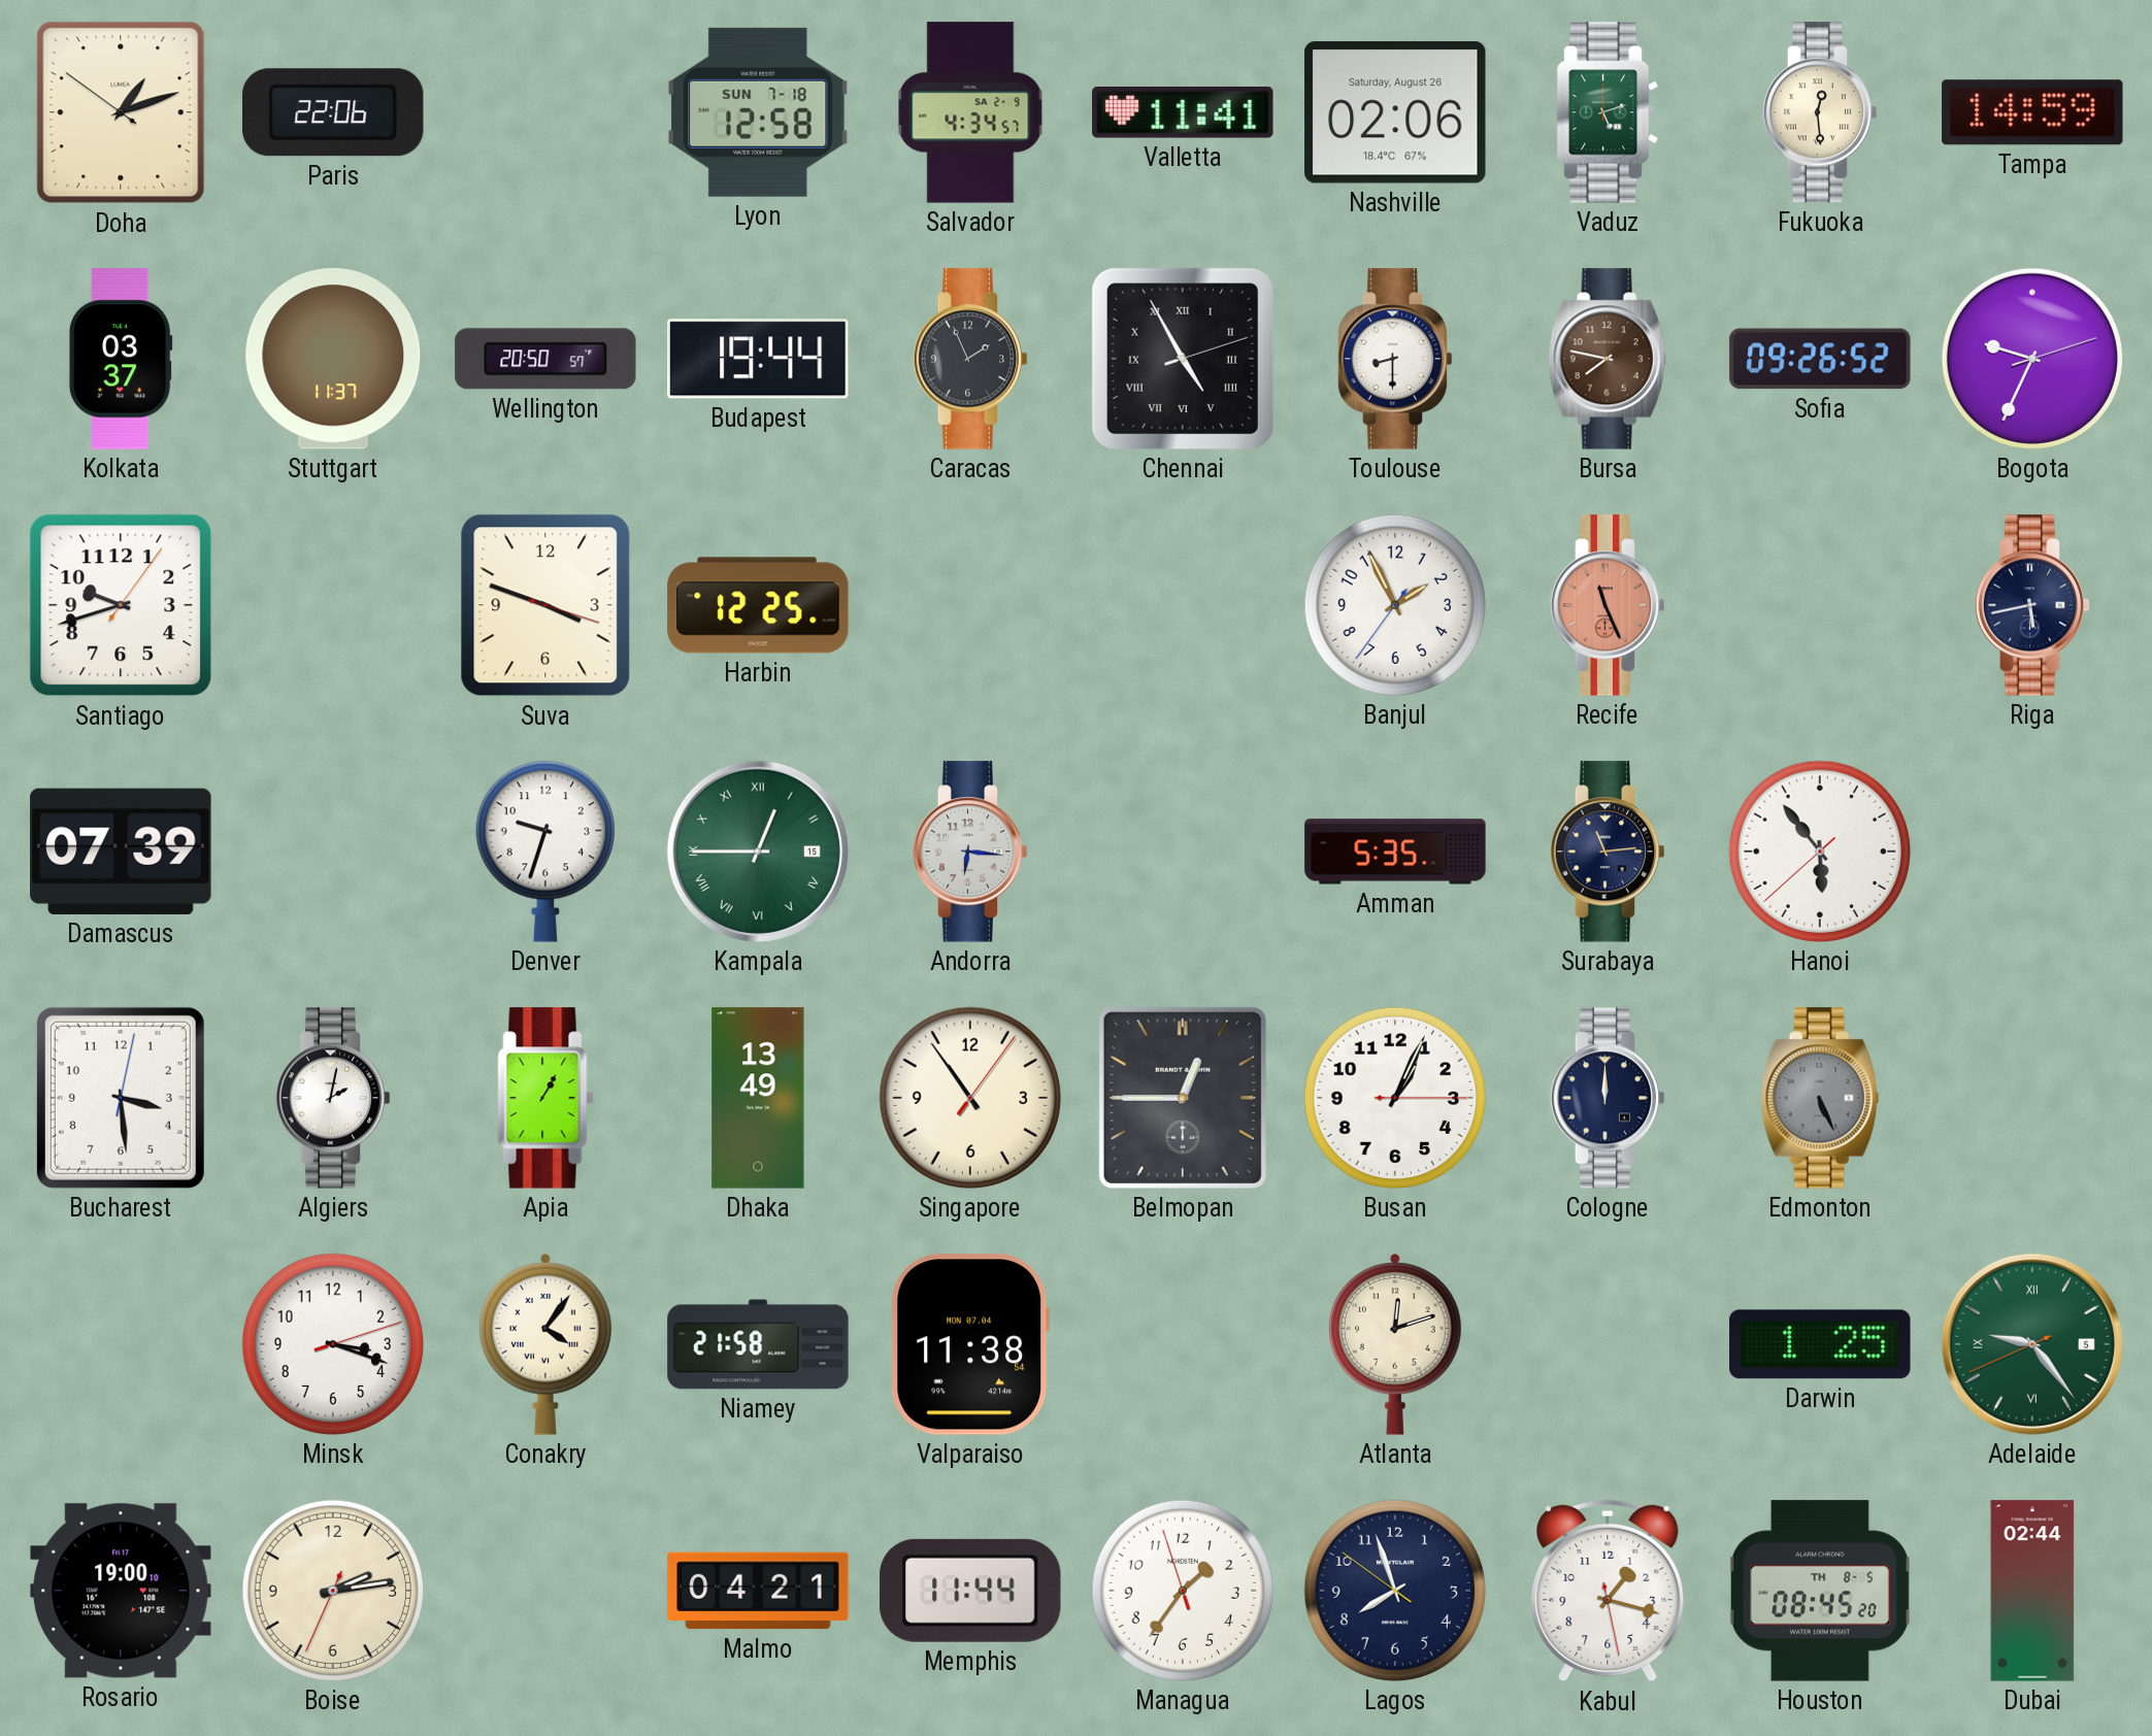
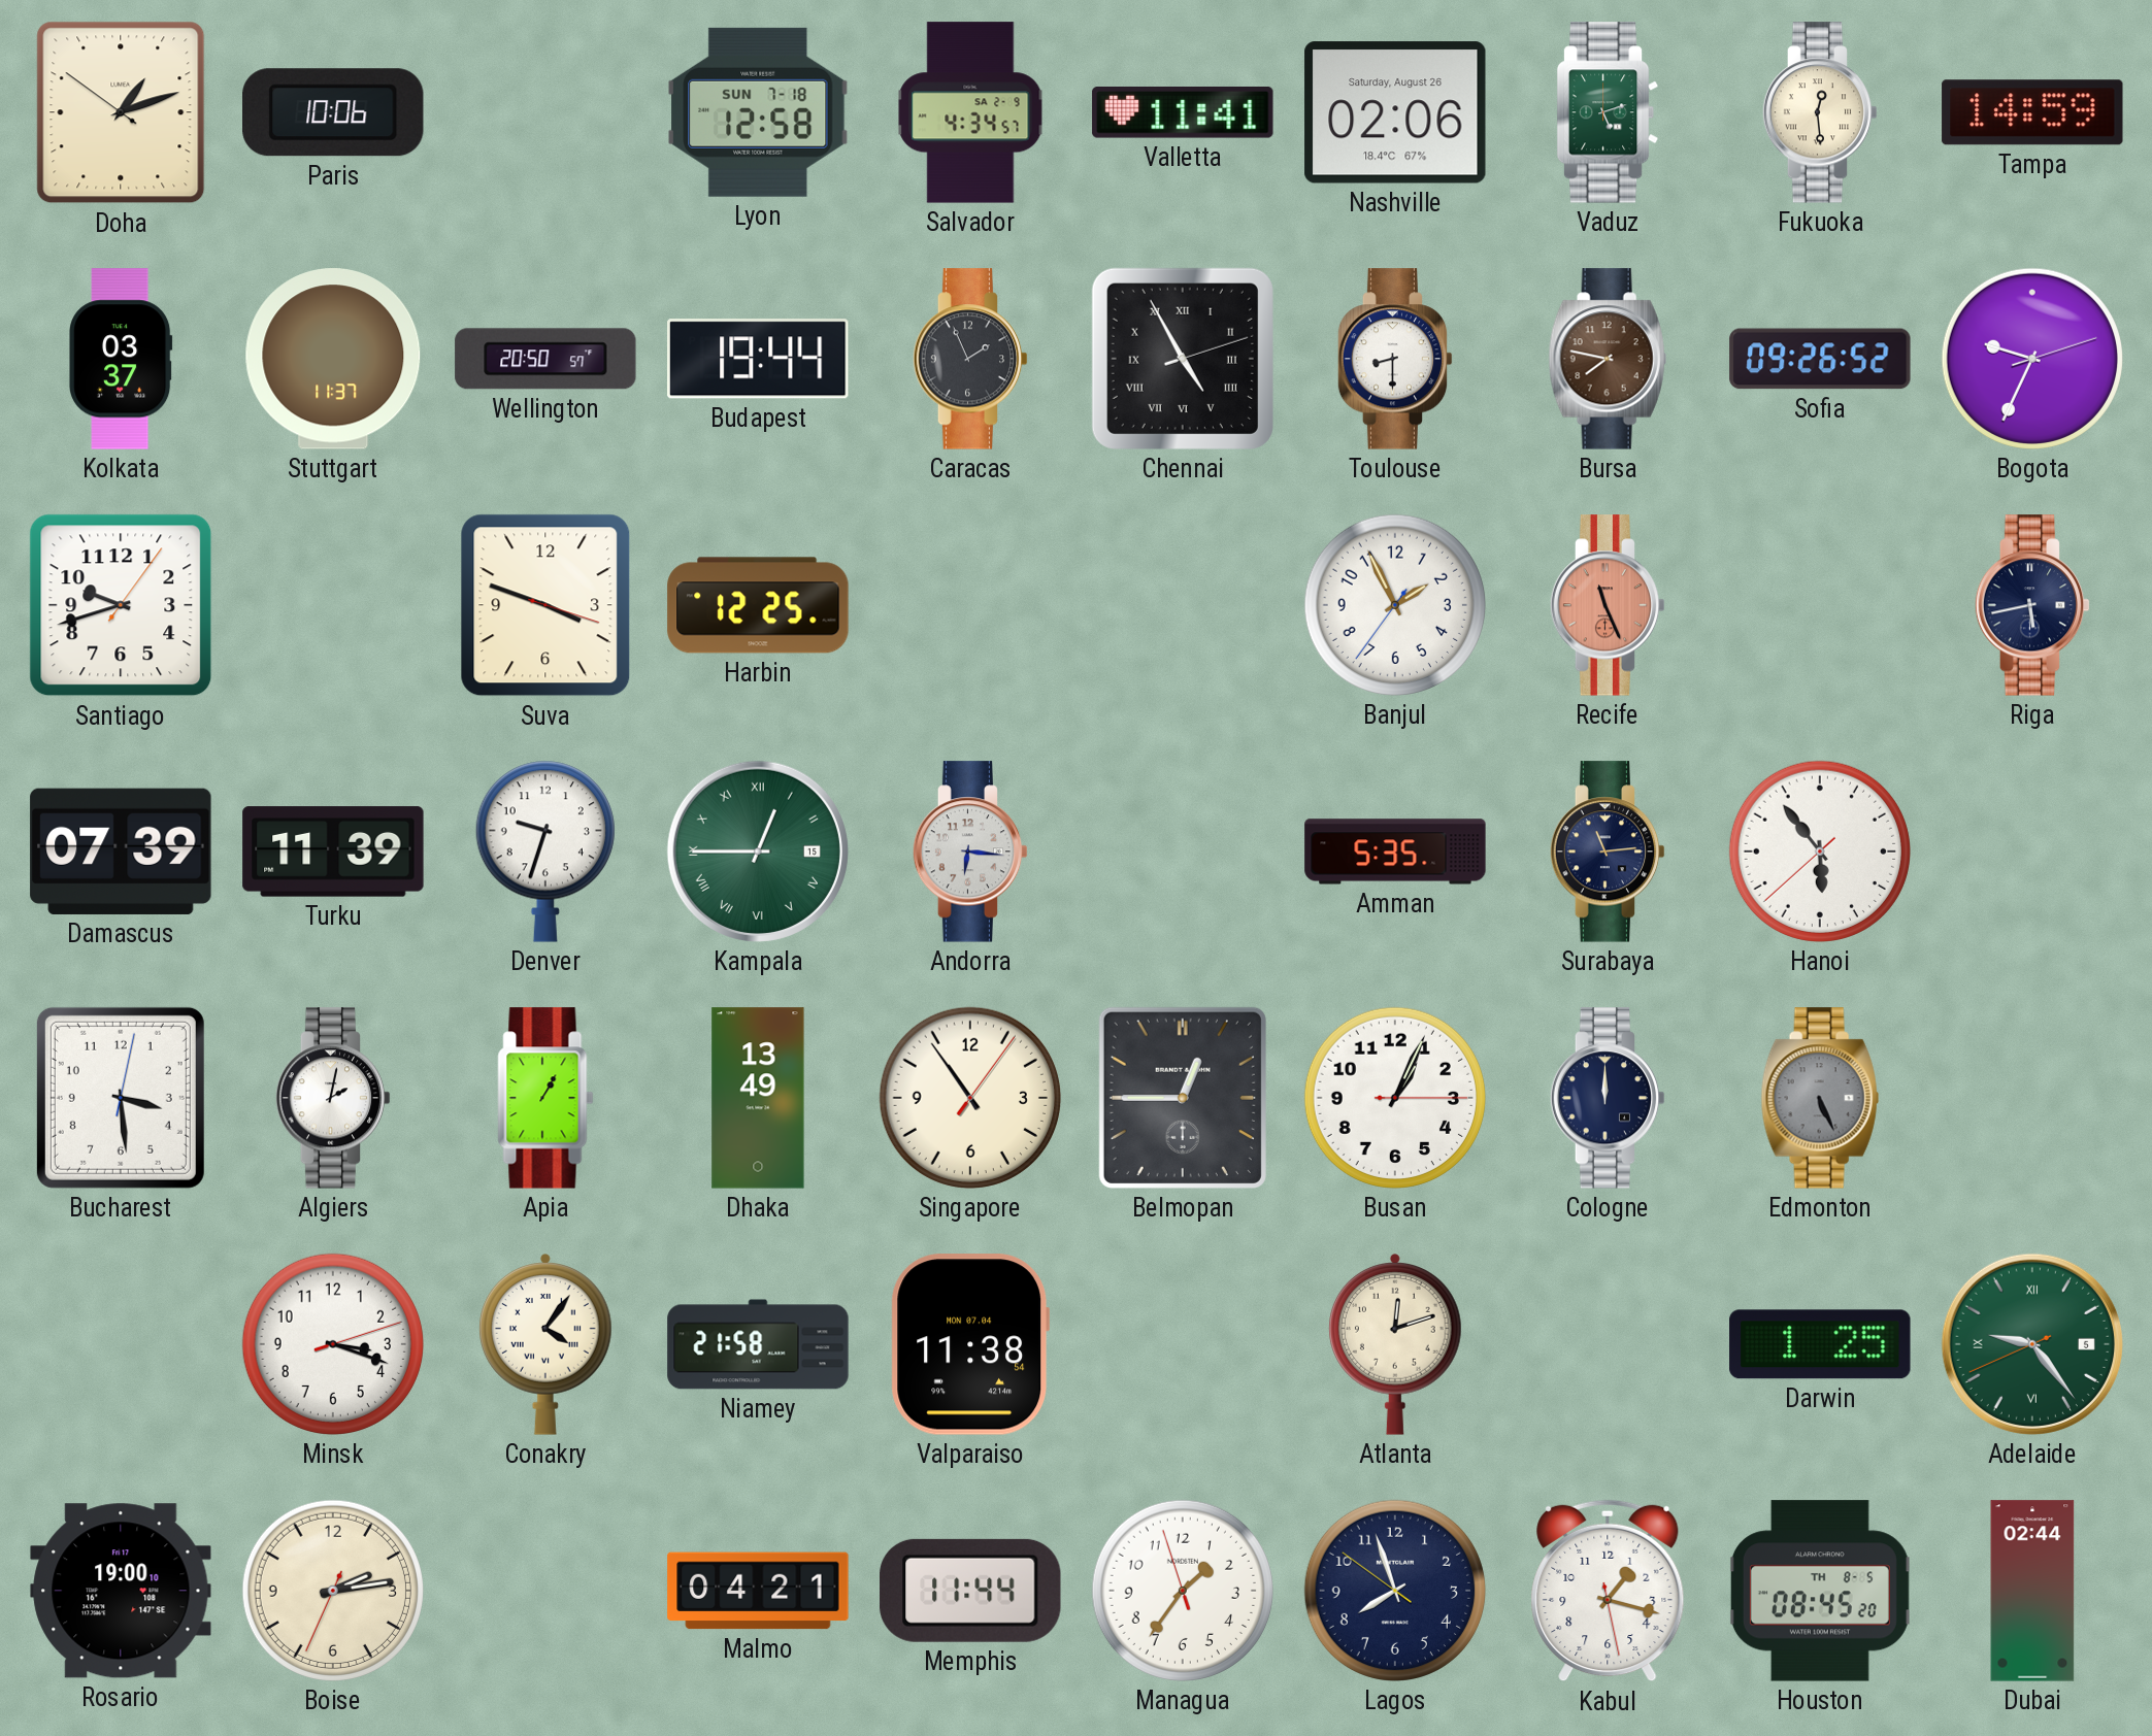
Paris: 22:06 -> 10:06 (334, 112)
Turku: none -> 11:39 (333, 852)
